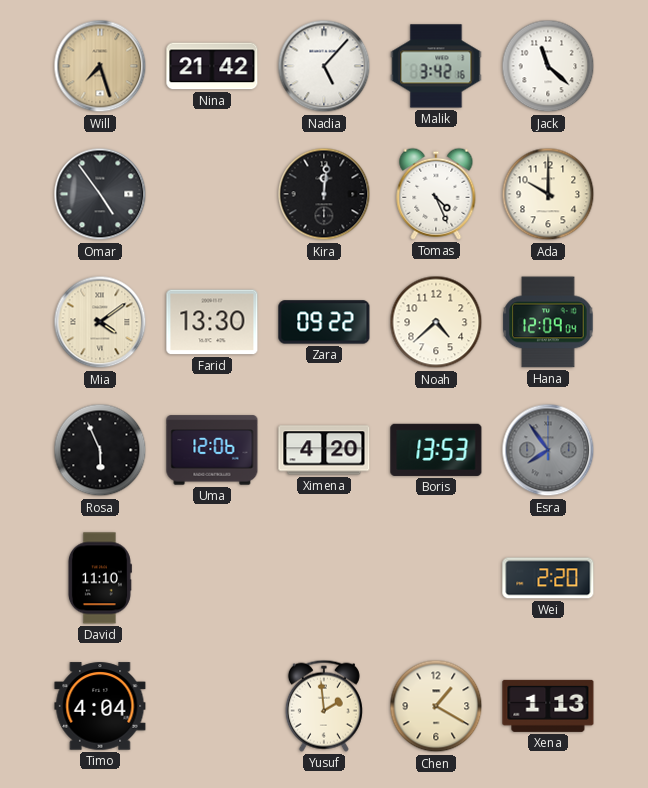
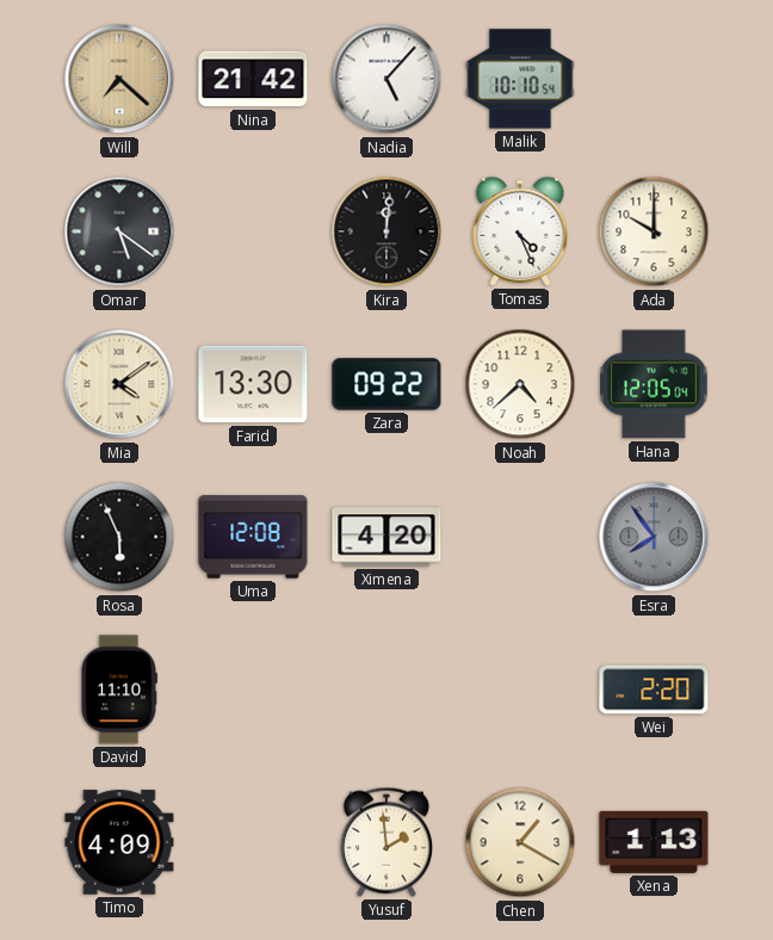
Will: 7:27 -> 7:22 (119, 79)
Malik: 3:42 -> 10:10 (520, 79)
Jack: 11:22 -> none (548, 66)
Omar: 4:54 -> 5:21 (119, 231)
Hana: 12:09 -> 12:05 (654, 384)
Uma: 12:06 -> 12:08 (253, 537)
Boris: 13:53 -> none (436, 450)
Timo: 4:04 -> 4:09 (119, 842)
